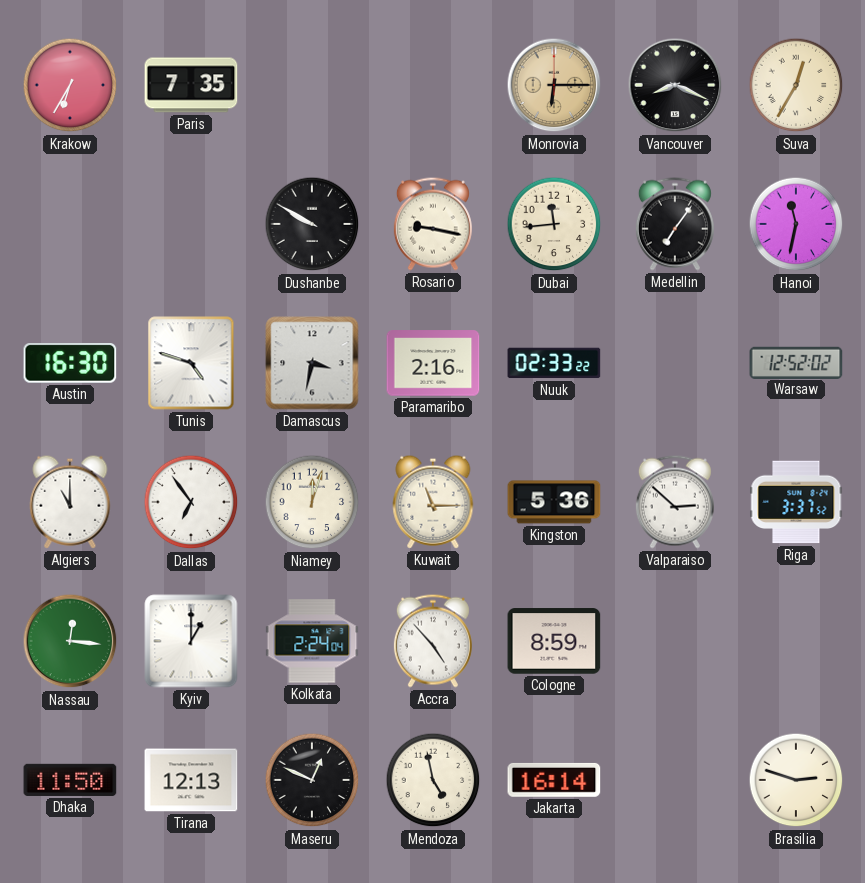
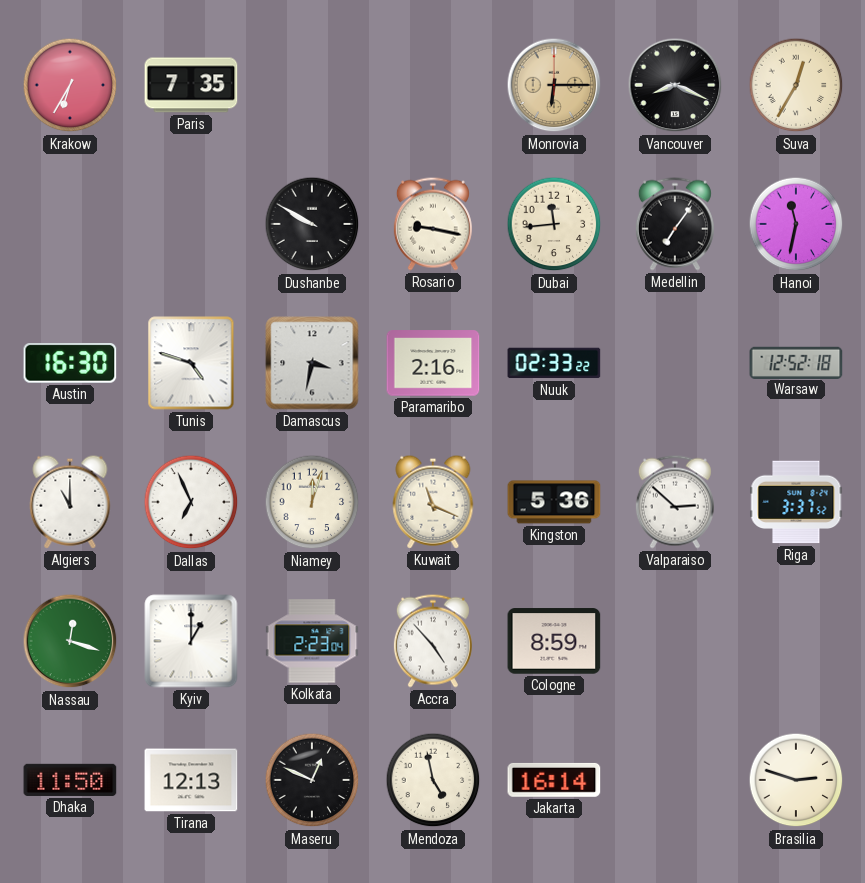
Warsaw: 12:52:02 -> 12:52:18 (796, 362)
Dallas: 6:54 -> 6:56 (191, 502)
Kuwait: 11:15 -> 11:19 (433, 502)
Nassau: 12:16 -> 12:18 (70, 641)
Kolkata: 2:24 -> 2:23 (312, 641)
